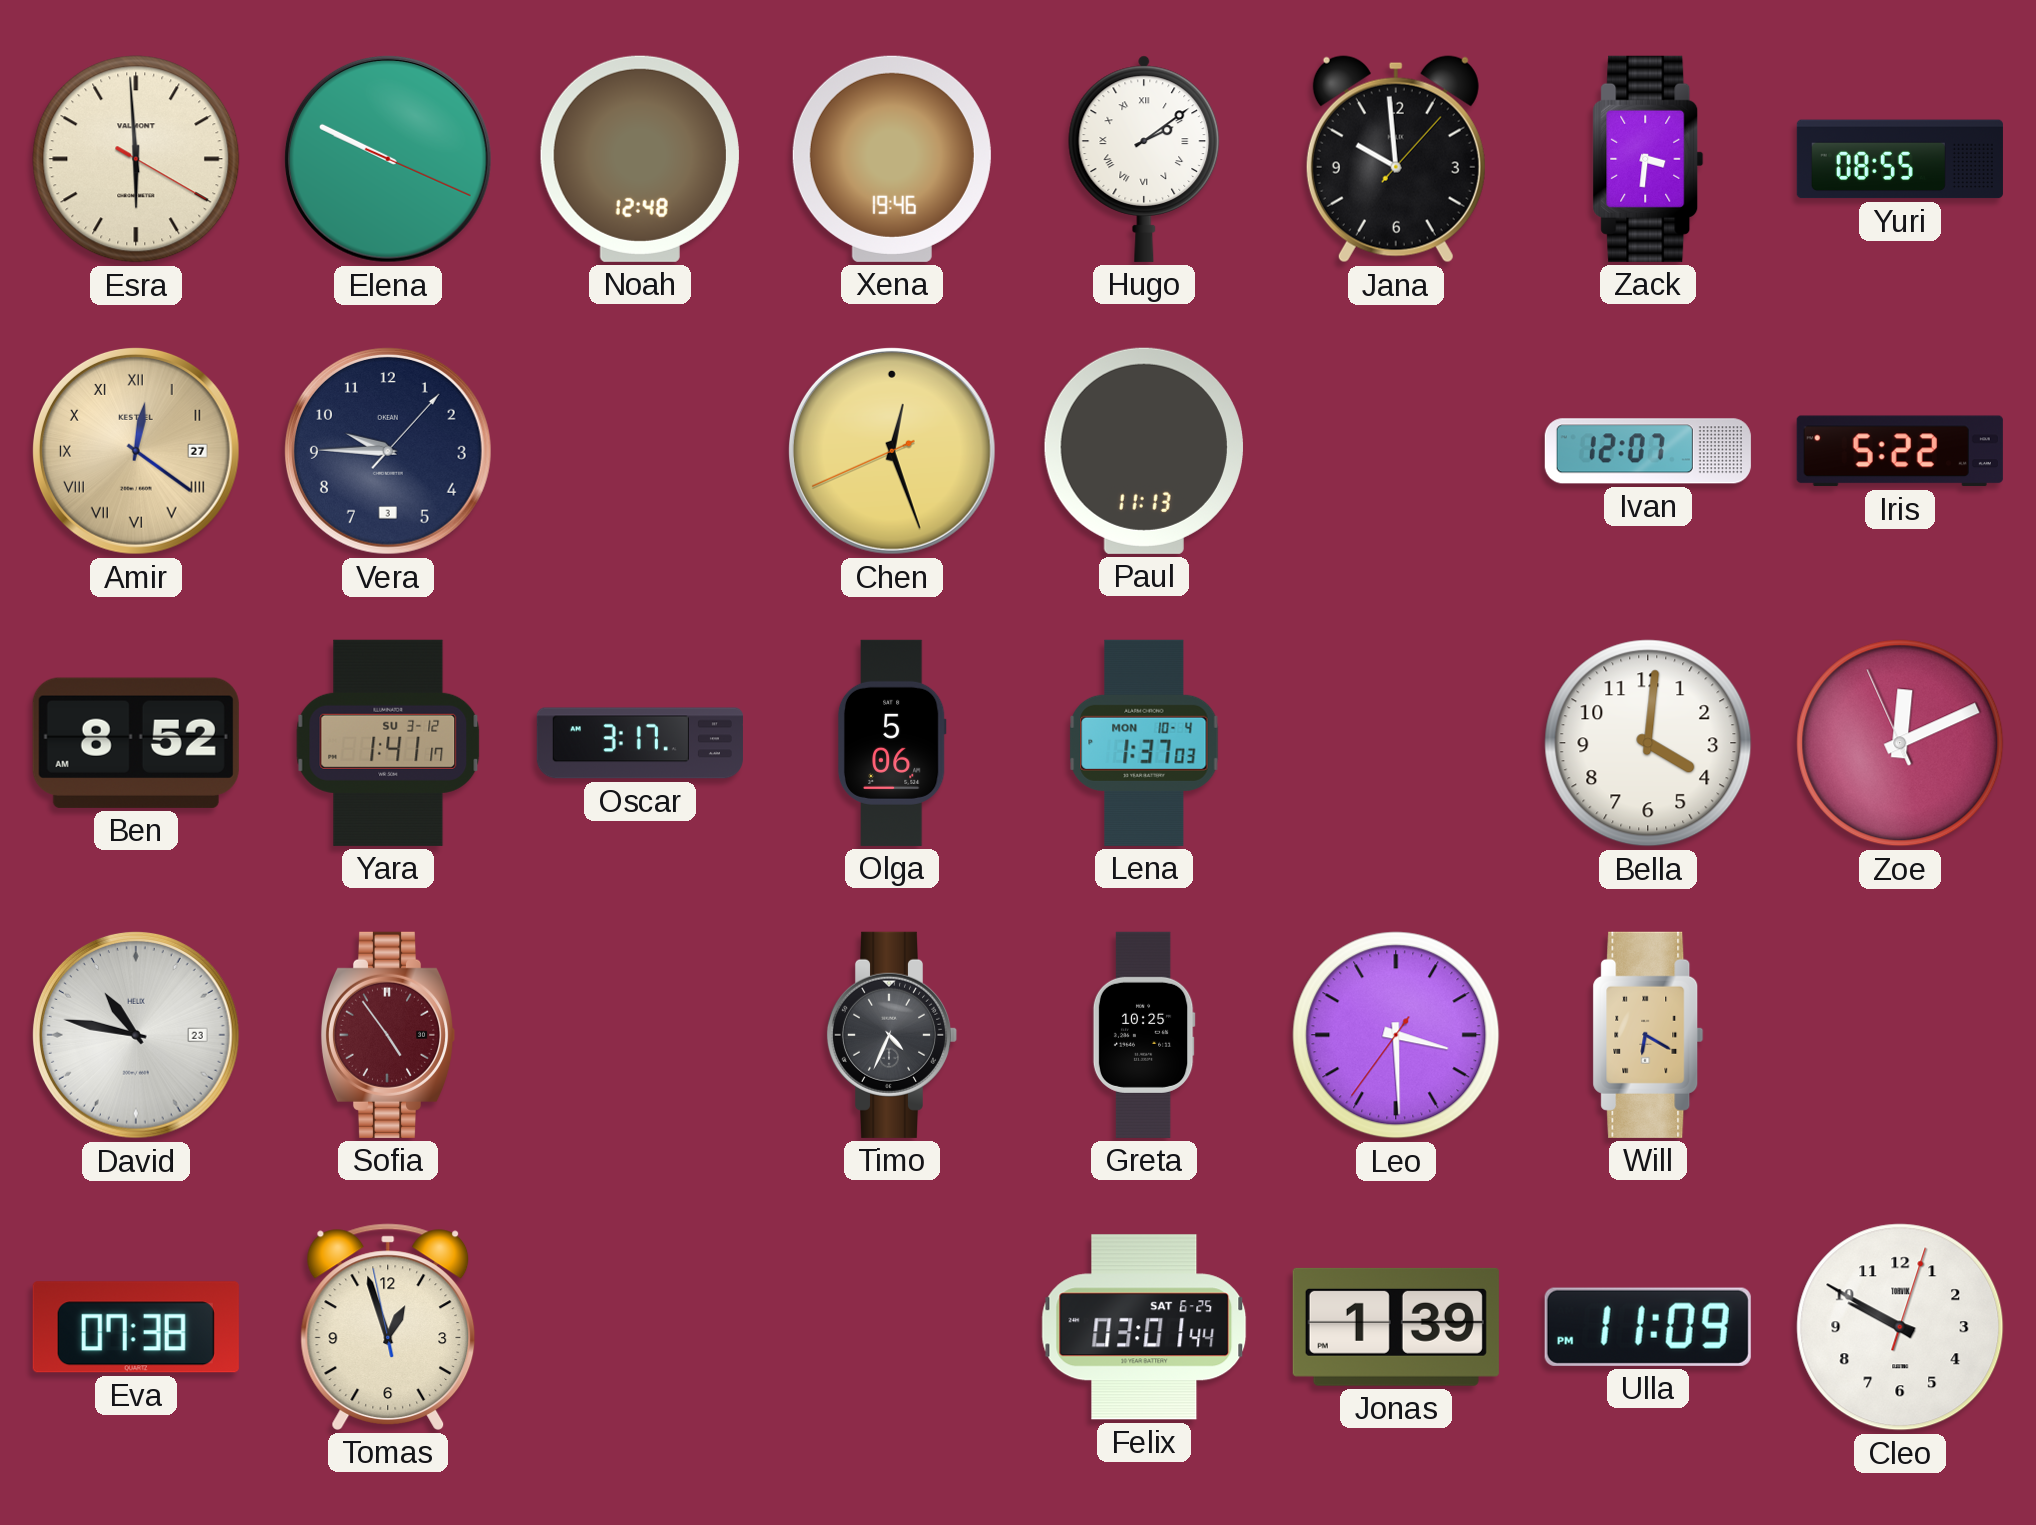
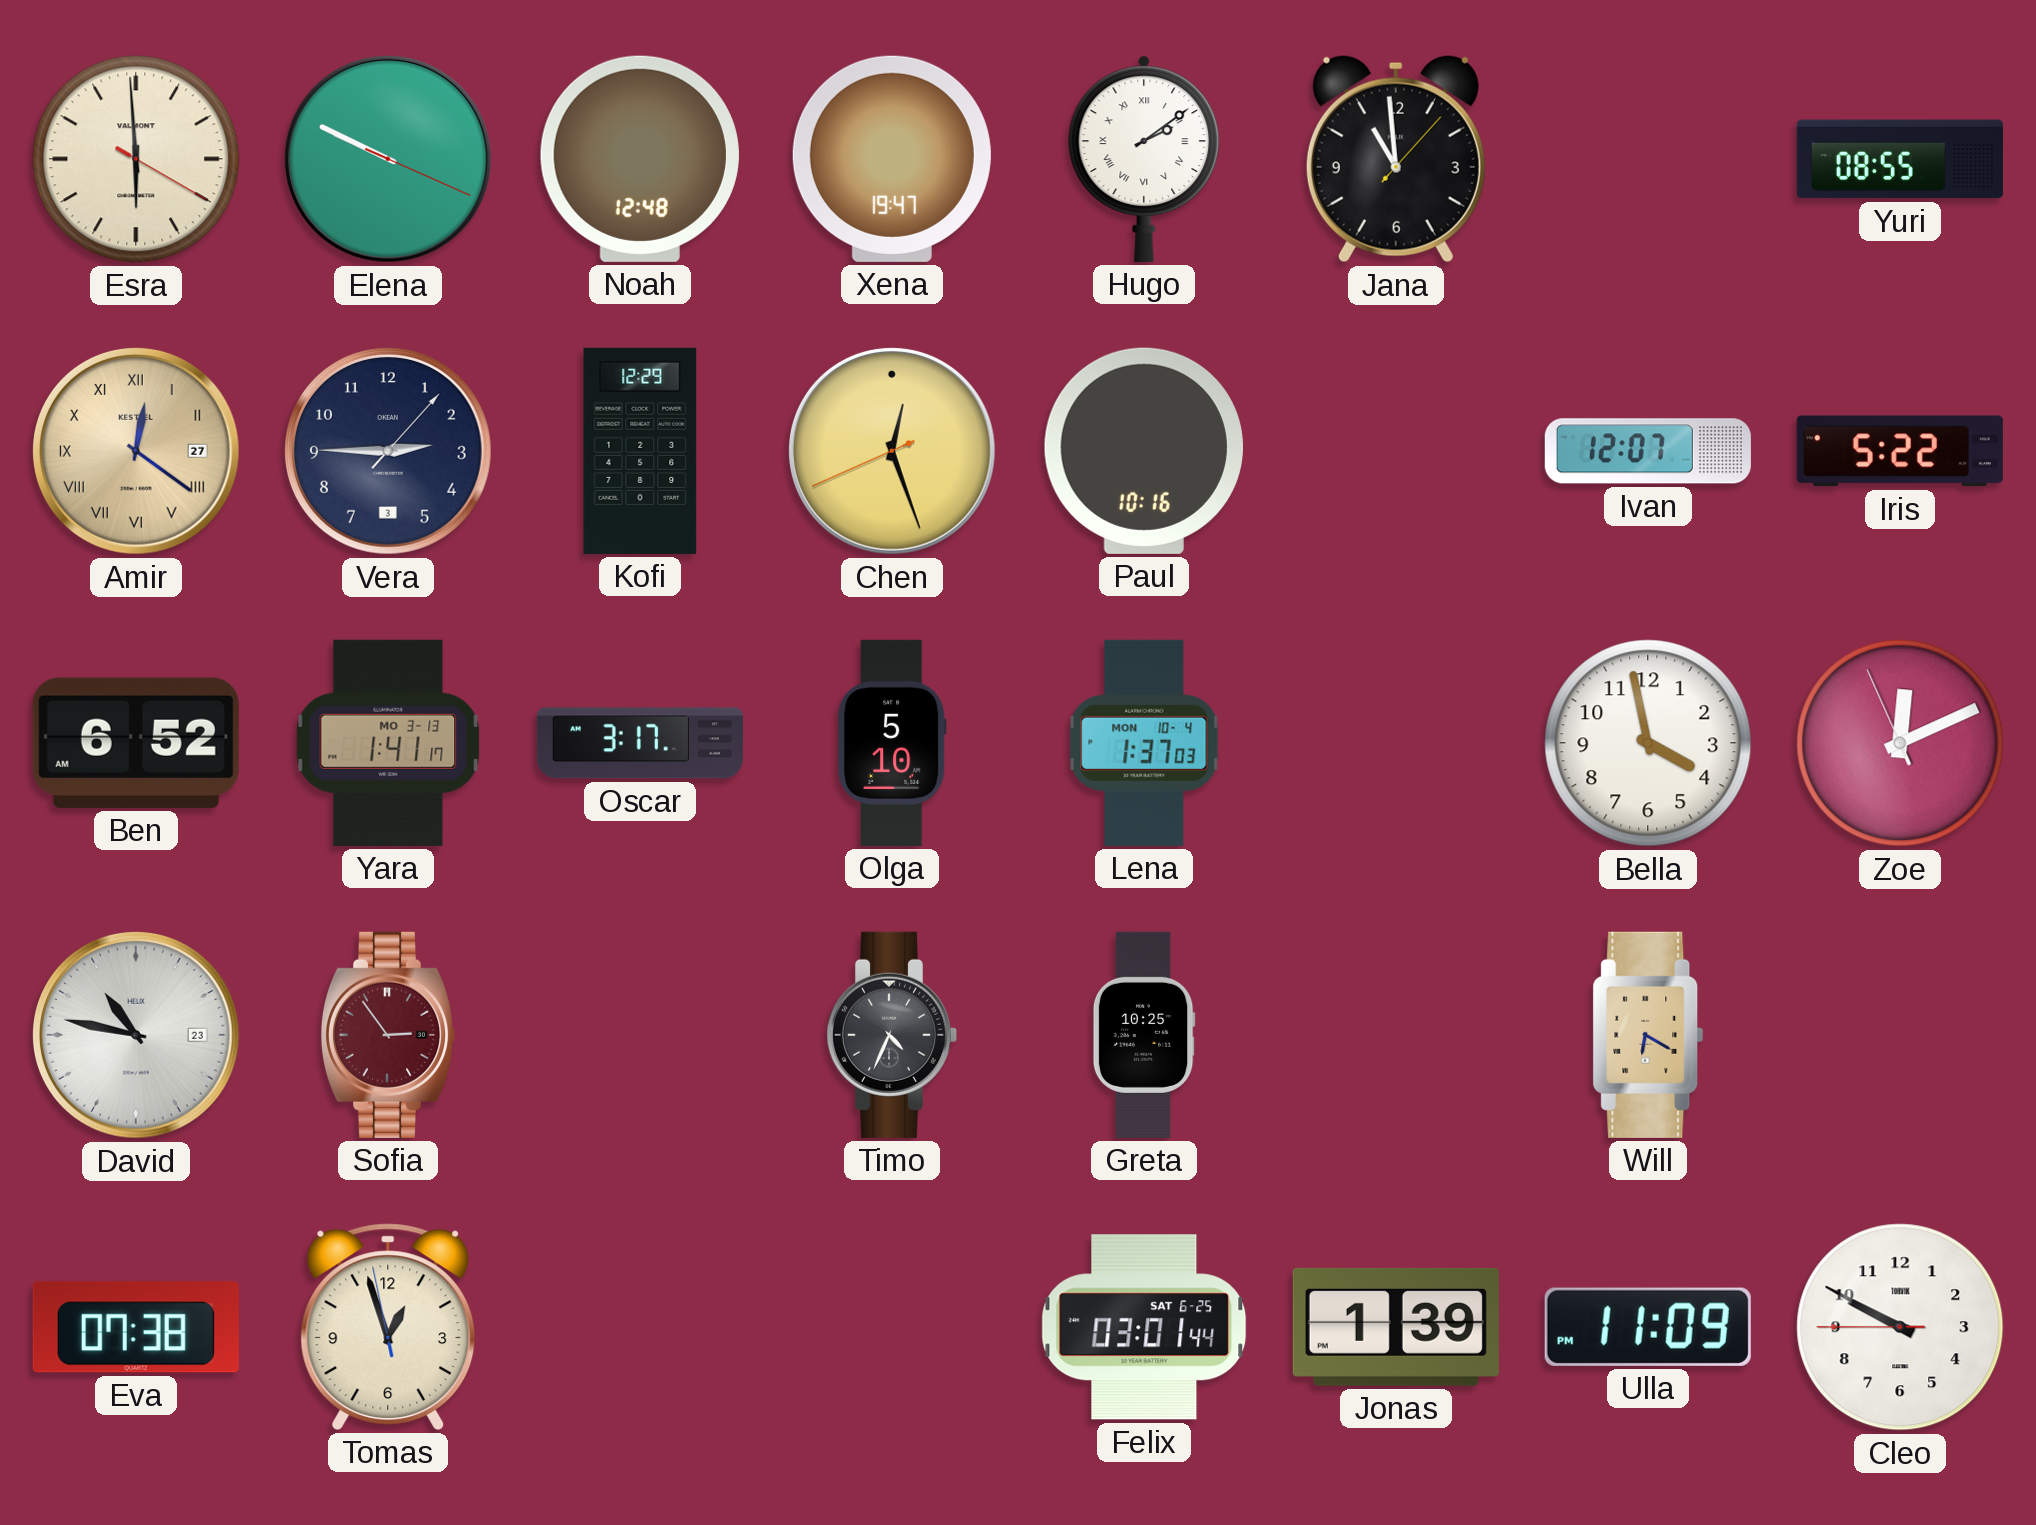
Xena: 19:46 -> 19:47 (892, 159)
Jana: 9:59 -> 10:59 (1396, 159)
Zack: 3:31 -> none (1648, 159)
Vera: 9:45 -> 2:45 (388, 451)
Kofi: none -> 12:29 (640, 451)
Paul: 11:13 -> 10:16 (1144, 451)
Ben: 8:52 -> 6:52 (136, 743)
Yara date: SU 3-12 -> MO 3-13 (388, 743)
Olga: 5:06 -> 5:10 (892, 743)
Bella: 4:01 -> 3:58 (1648, 743)
Sofia: 4:54 -> 2:54 (388, 1035)
Leo: 3:29 -> none (1396, 1035)
Cleo: 9:50 -> 9:49 (1900, 1327)
